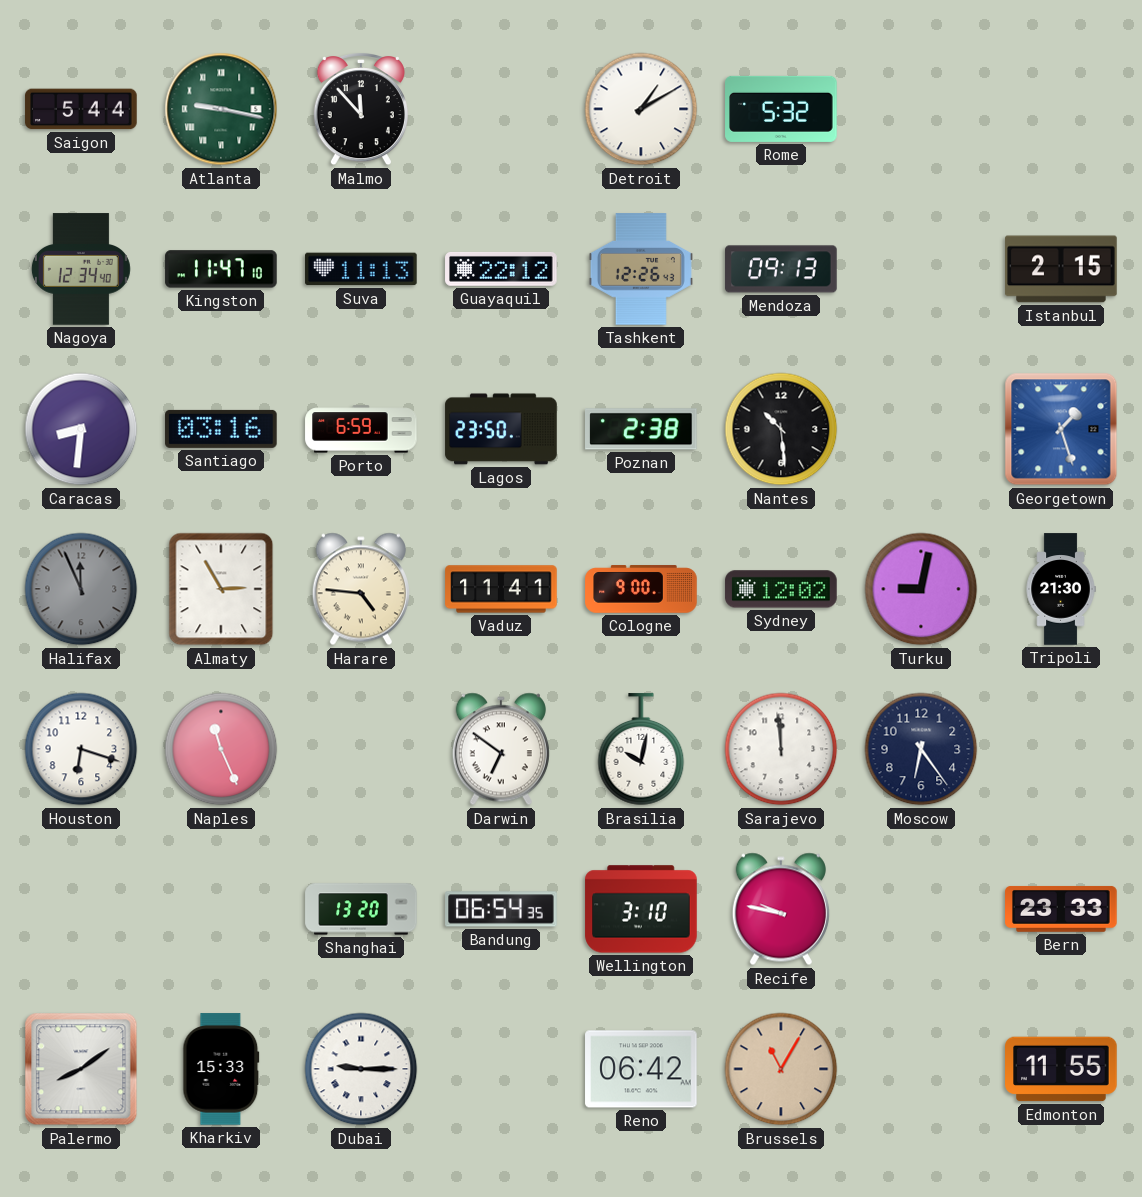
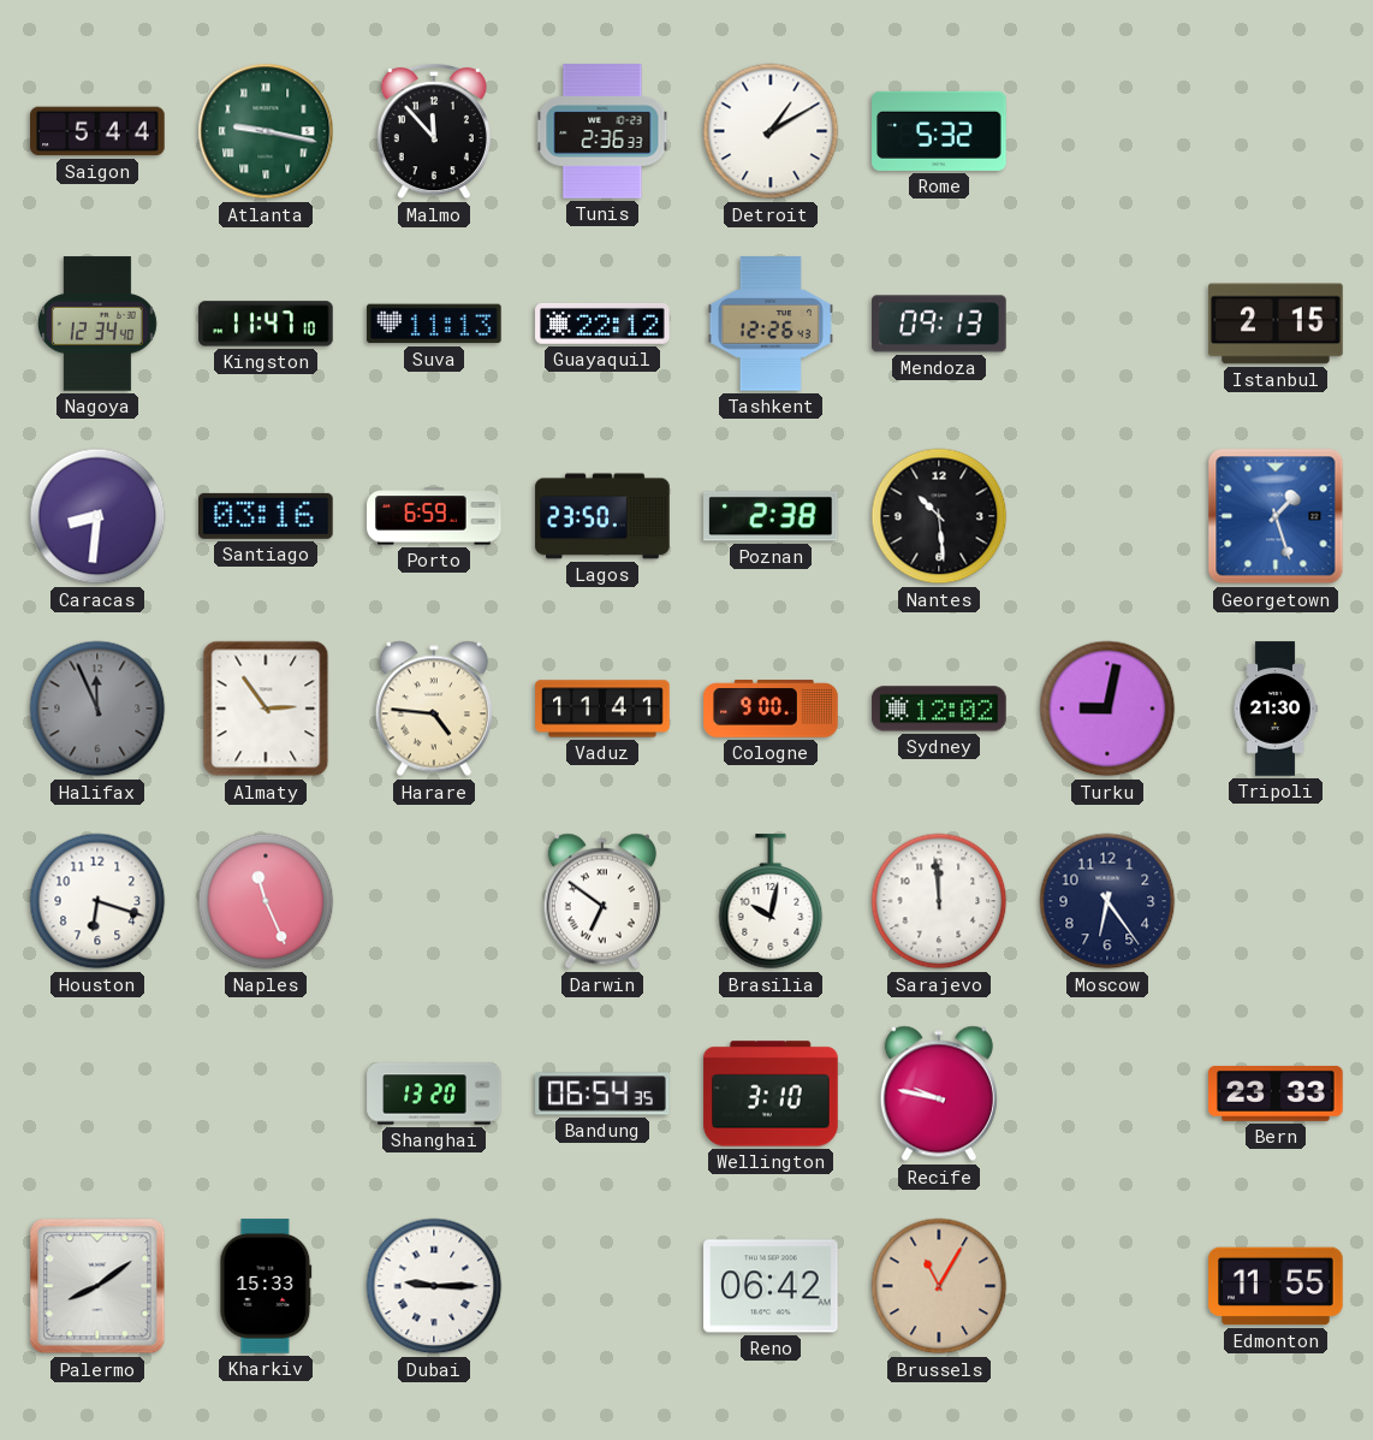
Tunis: none -> 2:36 (602, 131)
Almaty: 2:55 -> 2:54 (266, 709)
